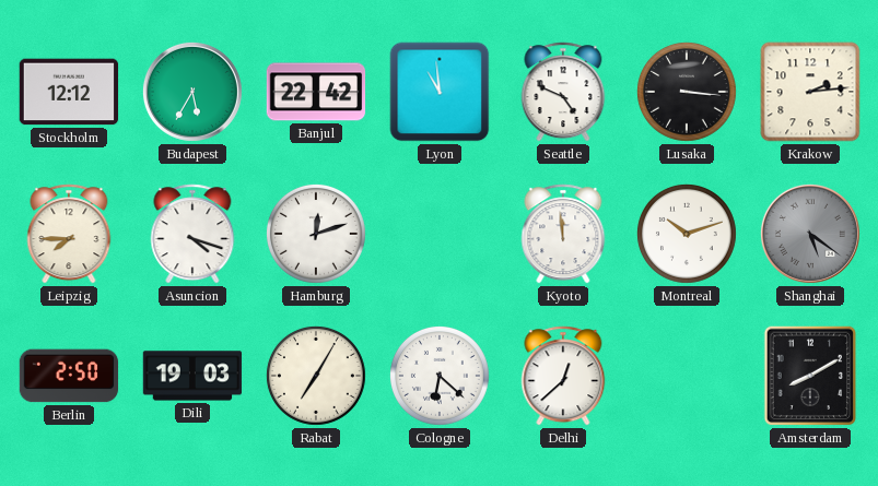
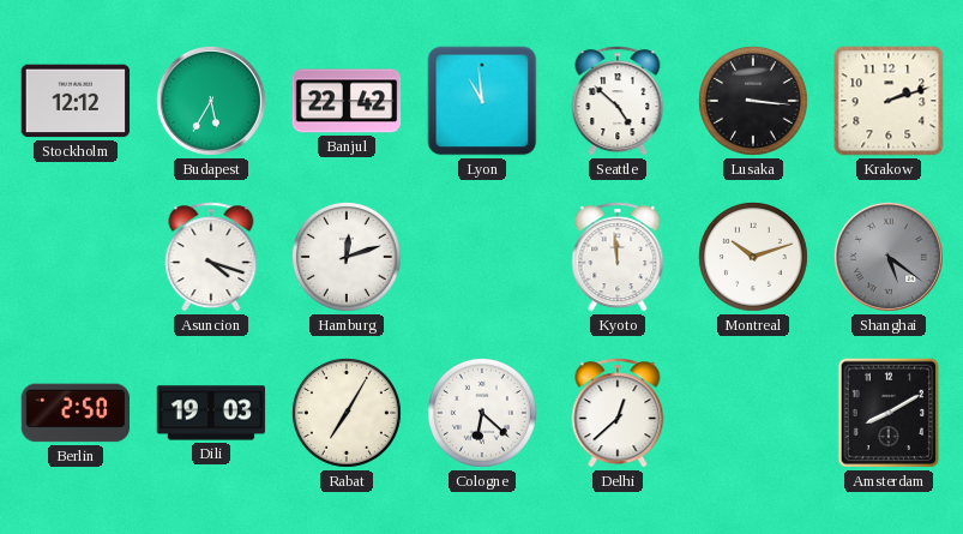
Seattle: 4:49 -> 4:52 (618, 101)
Krakow: 2:14 -> 2:12 (889, 101)
Leipzig: 7:45 -> none (69, 234)
